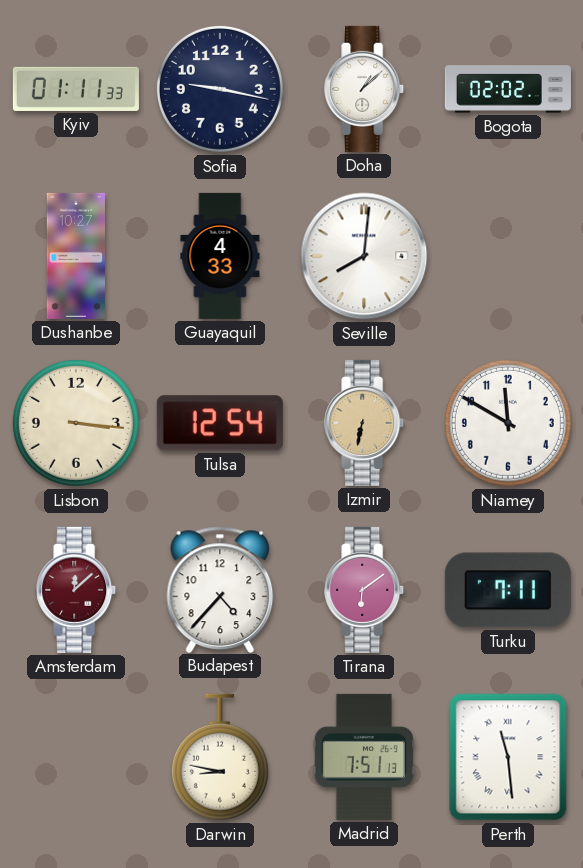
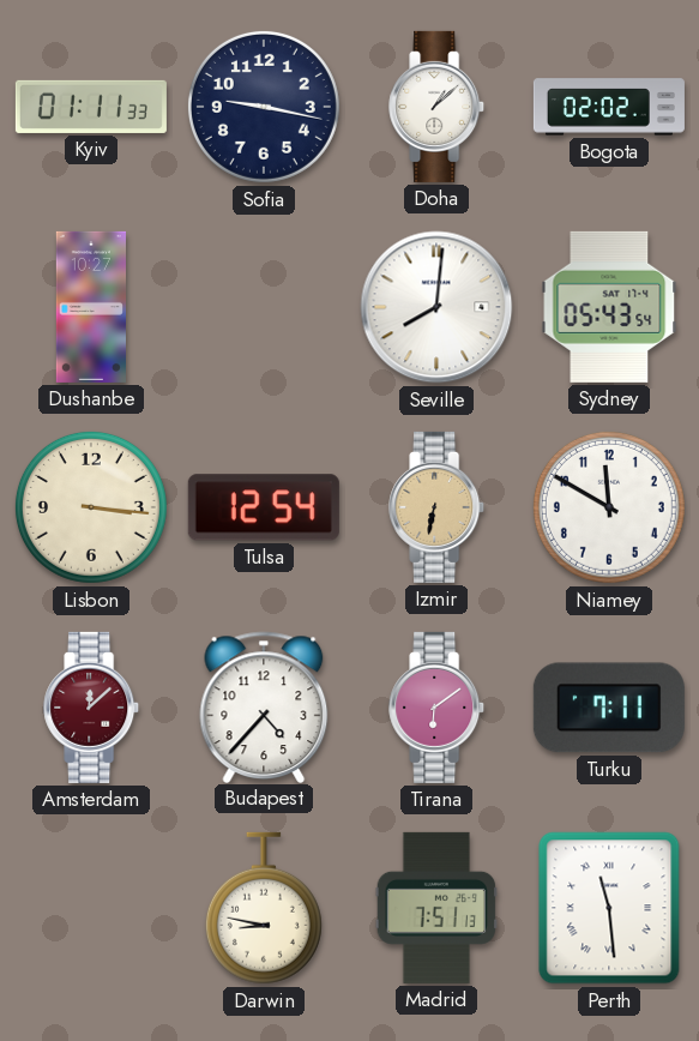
Guayaquil: 4:33 -> none (220, 256)
Sydney: none -> 05:43 (609, 307)
